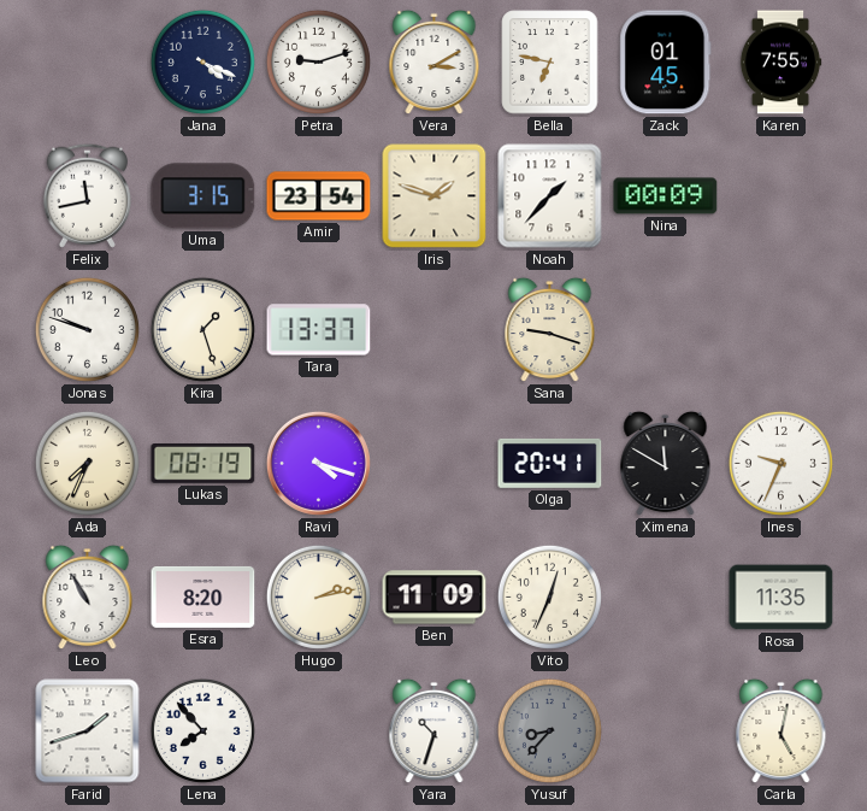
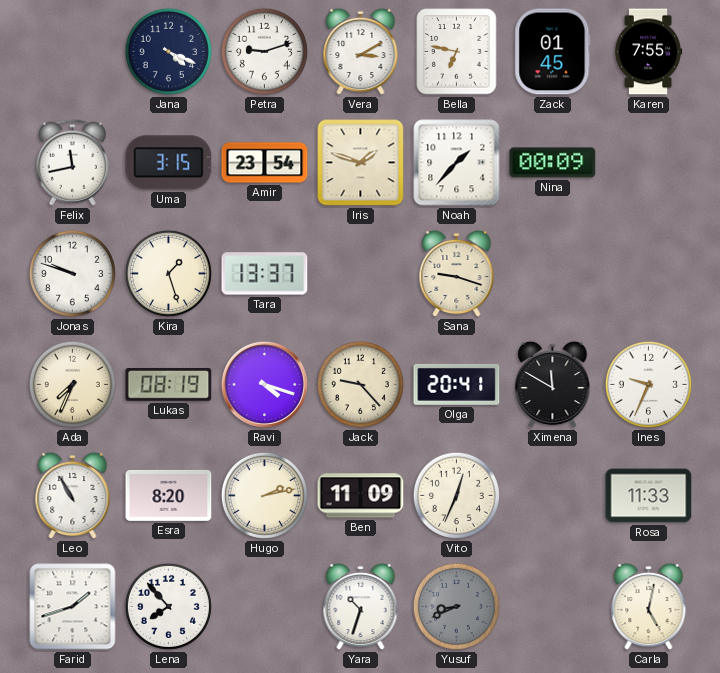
Jack: none -> 9:23 (360, 384)
Rosa: 11:35 -> 11:33 (649, 496)
Yusuf: 8:37 -> 8:41 (456, 606)
